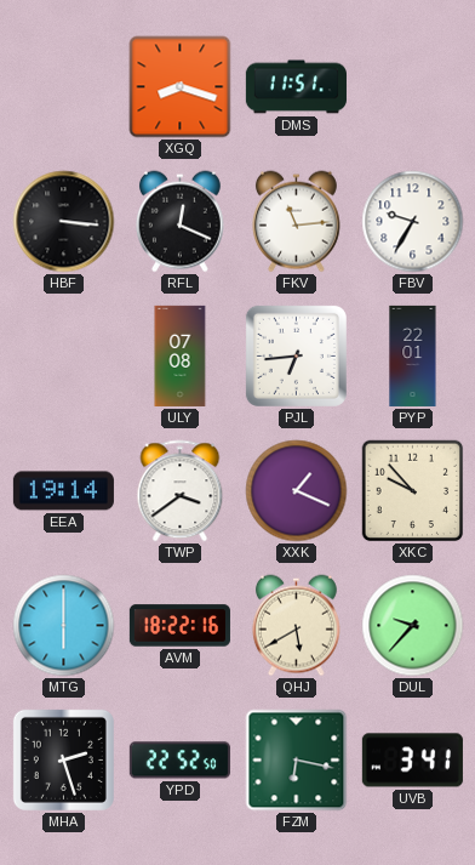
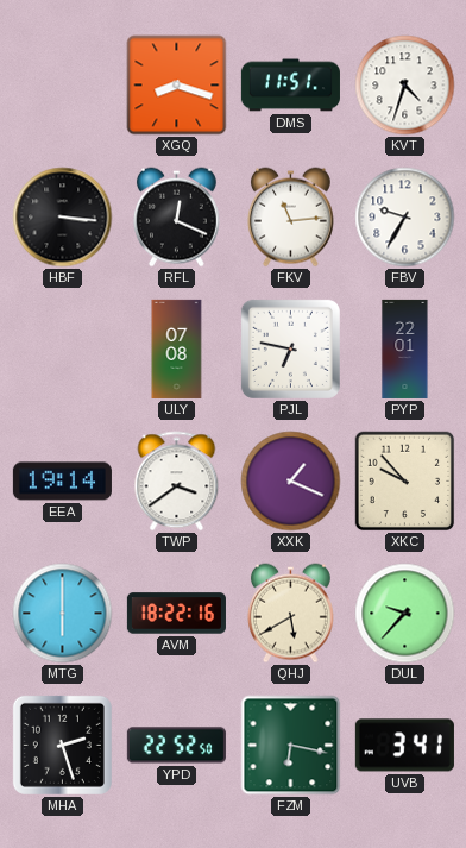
KVT: none -> 4:33 (405, 86)
PJL: 6:44 -> 6:47 (290, 348)
